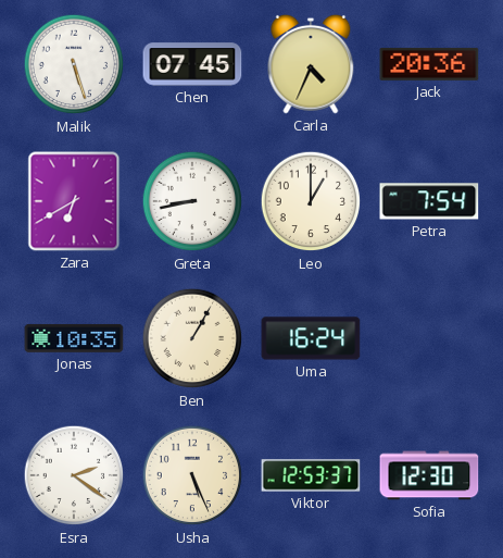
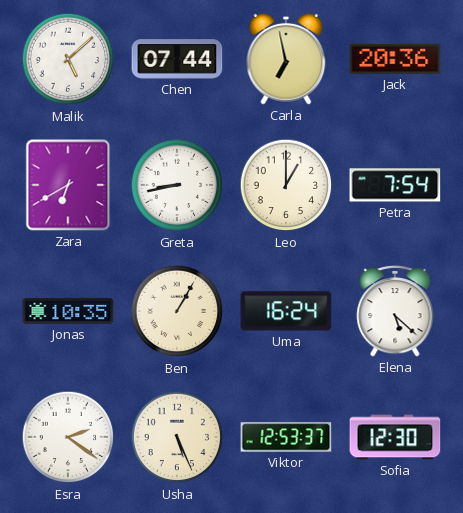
Malik: 5:27 -> 5:08 (68, 59)
Chen: 07:45 -> 07:44 (177, 59)
Carla: 4:34 -> 6:58 (286, 59)
Elena: none -> 5:22 (395, 311)
